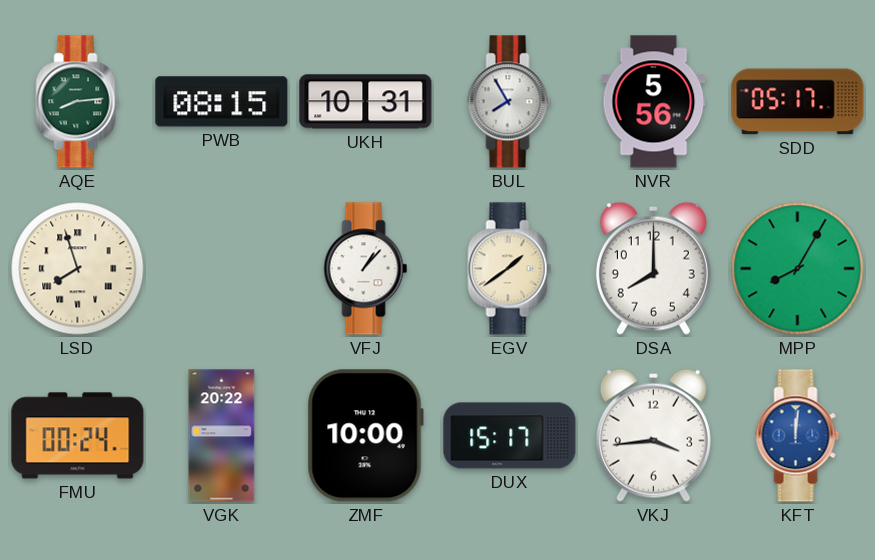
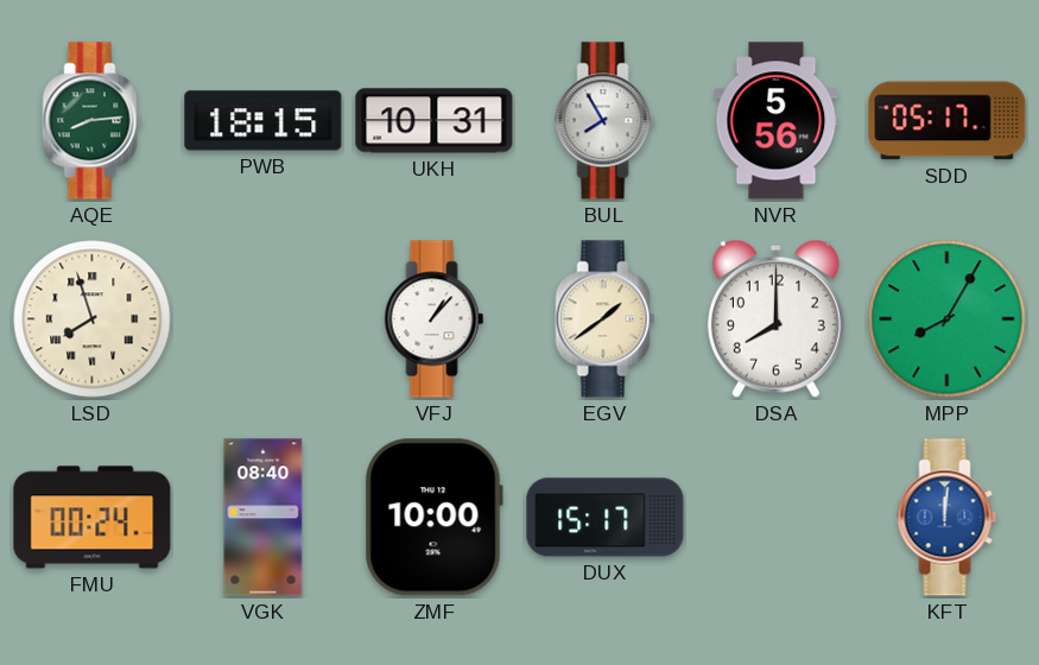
PWB: 08:15 -> 18:15 (264, 121)
VGK: 20:22 -> 08:40 (264, 518)
VKJ: 3:44 -> none (653, 435)
